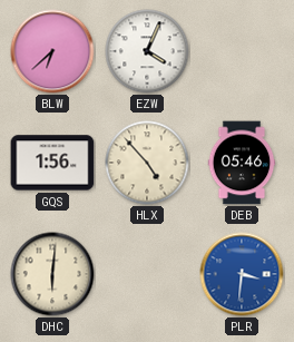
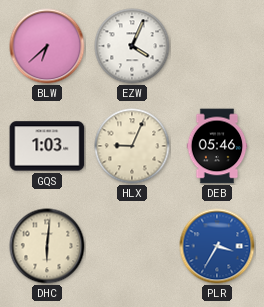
GQS: 1:56 -> 1:03 (47, 146)
HLX: 4:53 -> 9:04 (132, 146)
PLR: 3:31 -> 3:35 (217, 246)
